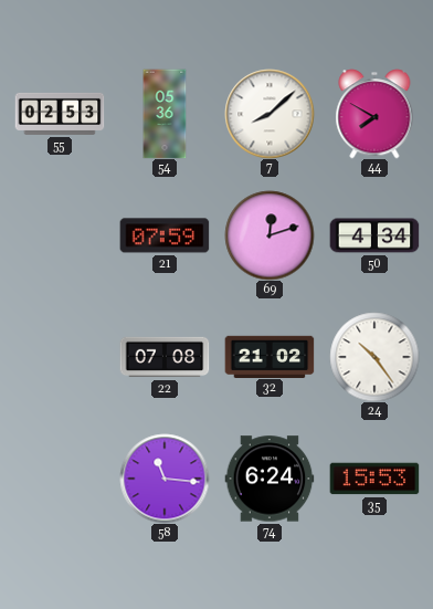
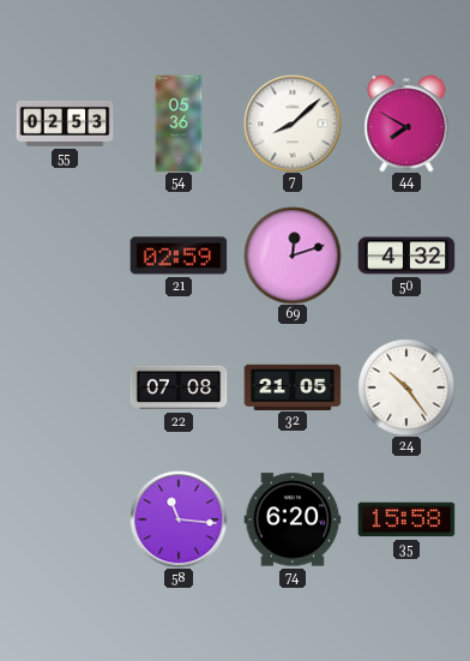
21: 07:59 -> 02:59 (179, 256)
50: 4:34 -> 4:32 (406, 256)
32: 21:02 -> 21:05 (293, 386)
74: 6:24 -> 6:20 (293, 519)
35: 15:53 -> 15:58 (406, 519)
